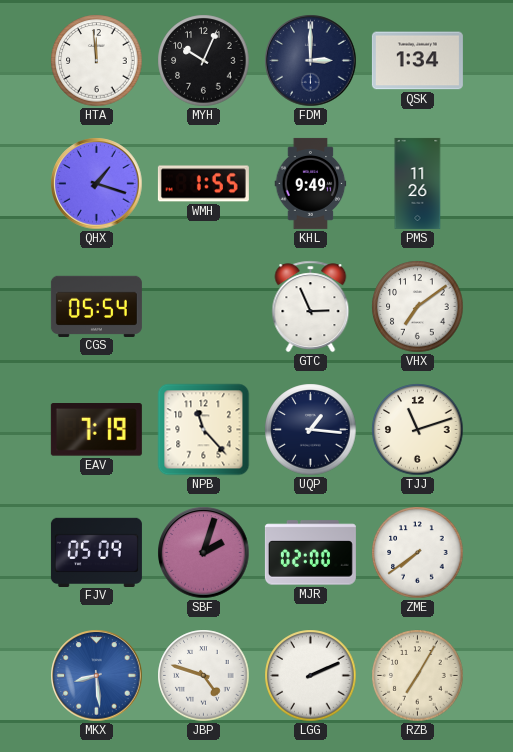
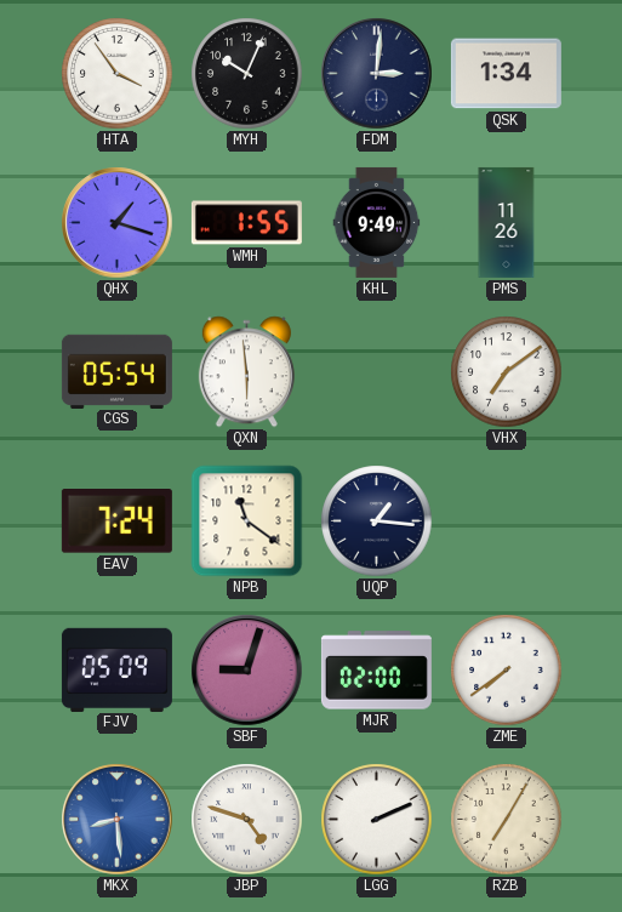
HTA: 11:59 -> 3:54 (118, 74)
FDM: 3:00 -> 3:01 (377, 74)
QXN: none -> 5:59 (246, 372)
GTC: 2:56 -> none (311, 307)
EAV: 7:19 -> 7:24 (116, 521)
NPB: 11:23 -> 11:21 (247, 521)
TJJ: 11:12 -> none (418, 430)
SBF: 2:03 -> 9:03 (247, 671)
